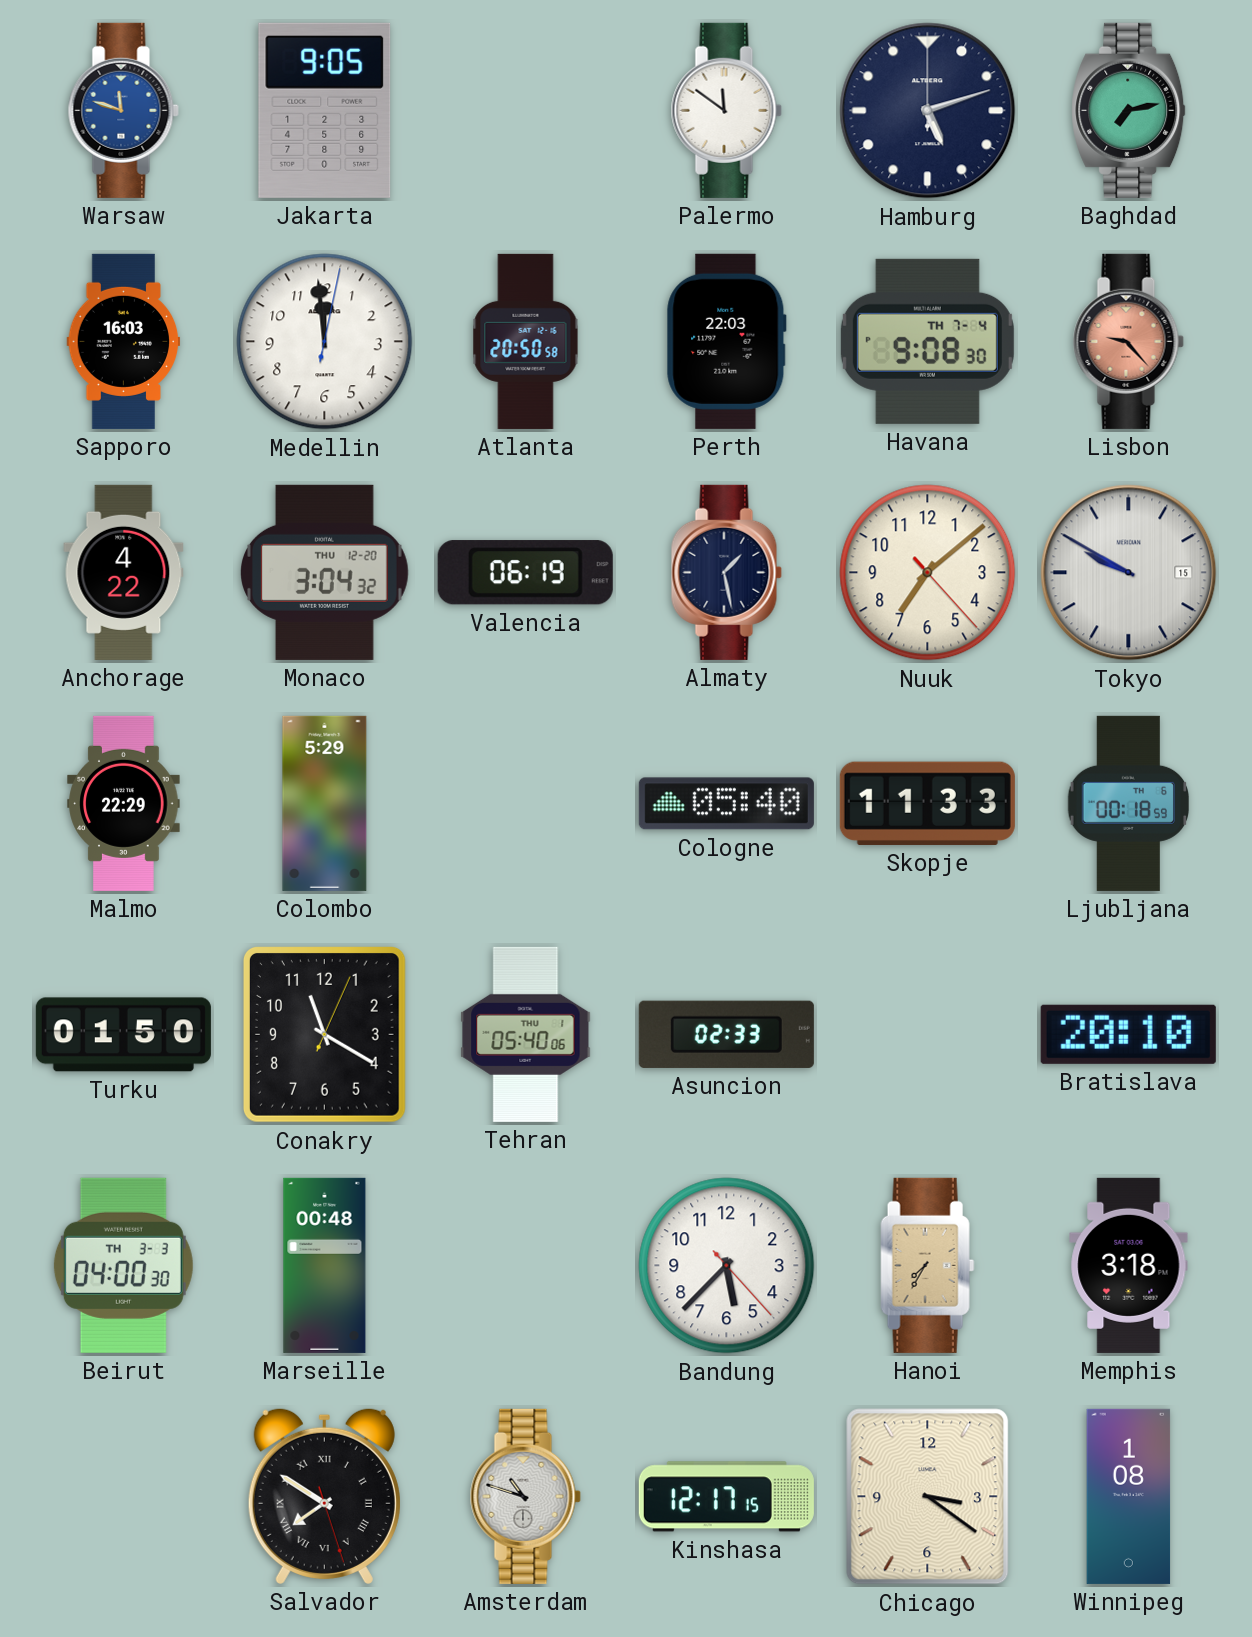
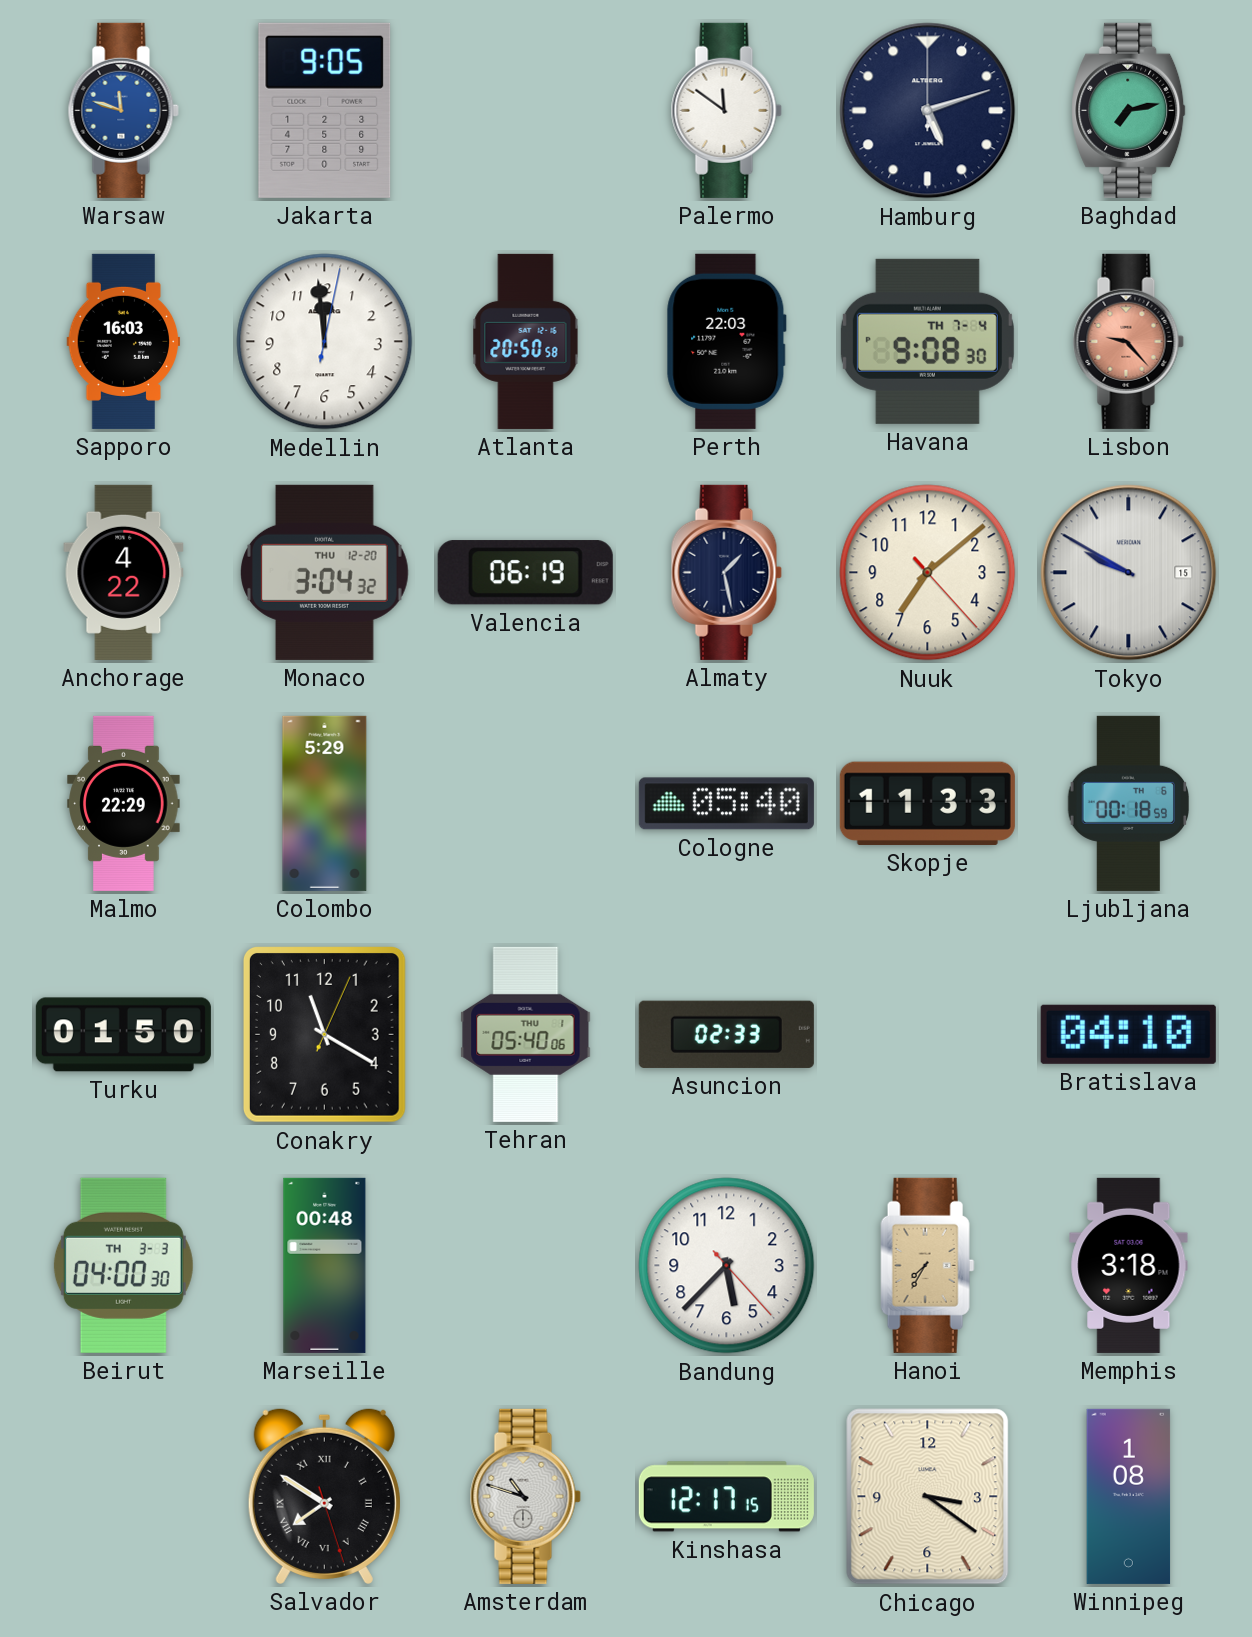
Bratislava: 20:10 -> 04:10 (1128, 1034)
